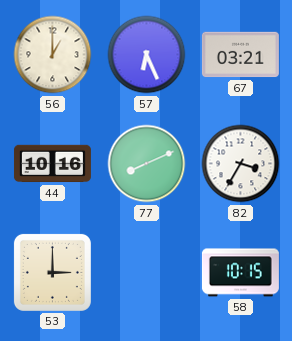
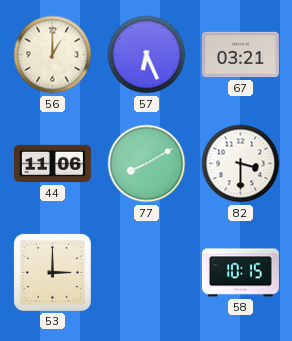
44: 10:16 -> 11:06 (52, 164)
77: 8:11 -> 8:10 (147, 164)
82: 3:35 -> 3:30 (241, 164)
